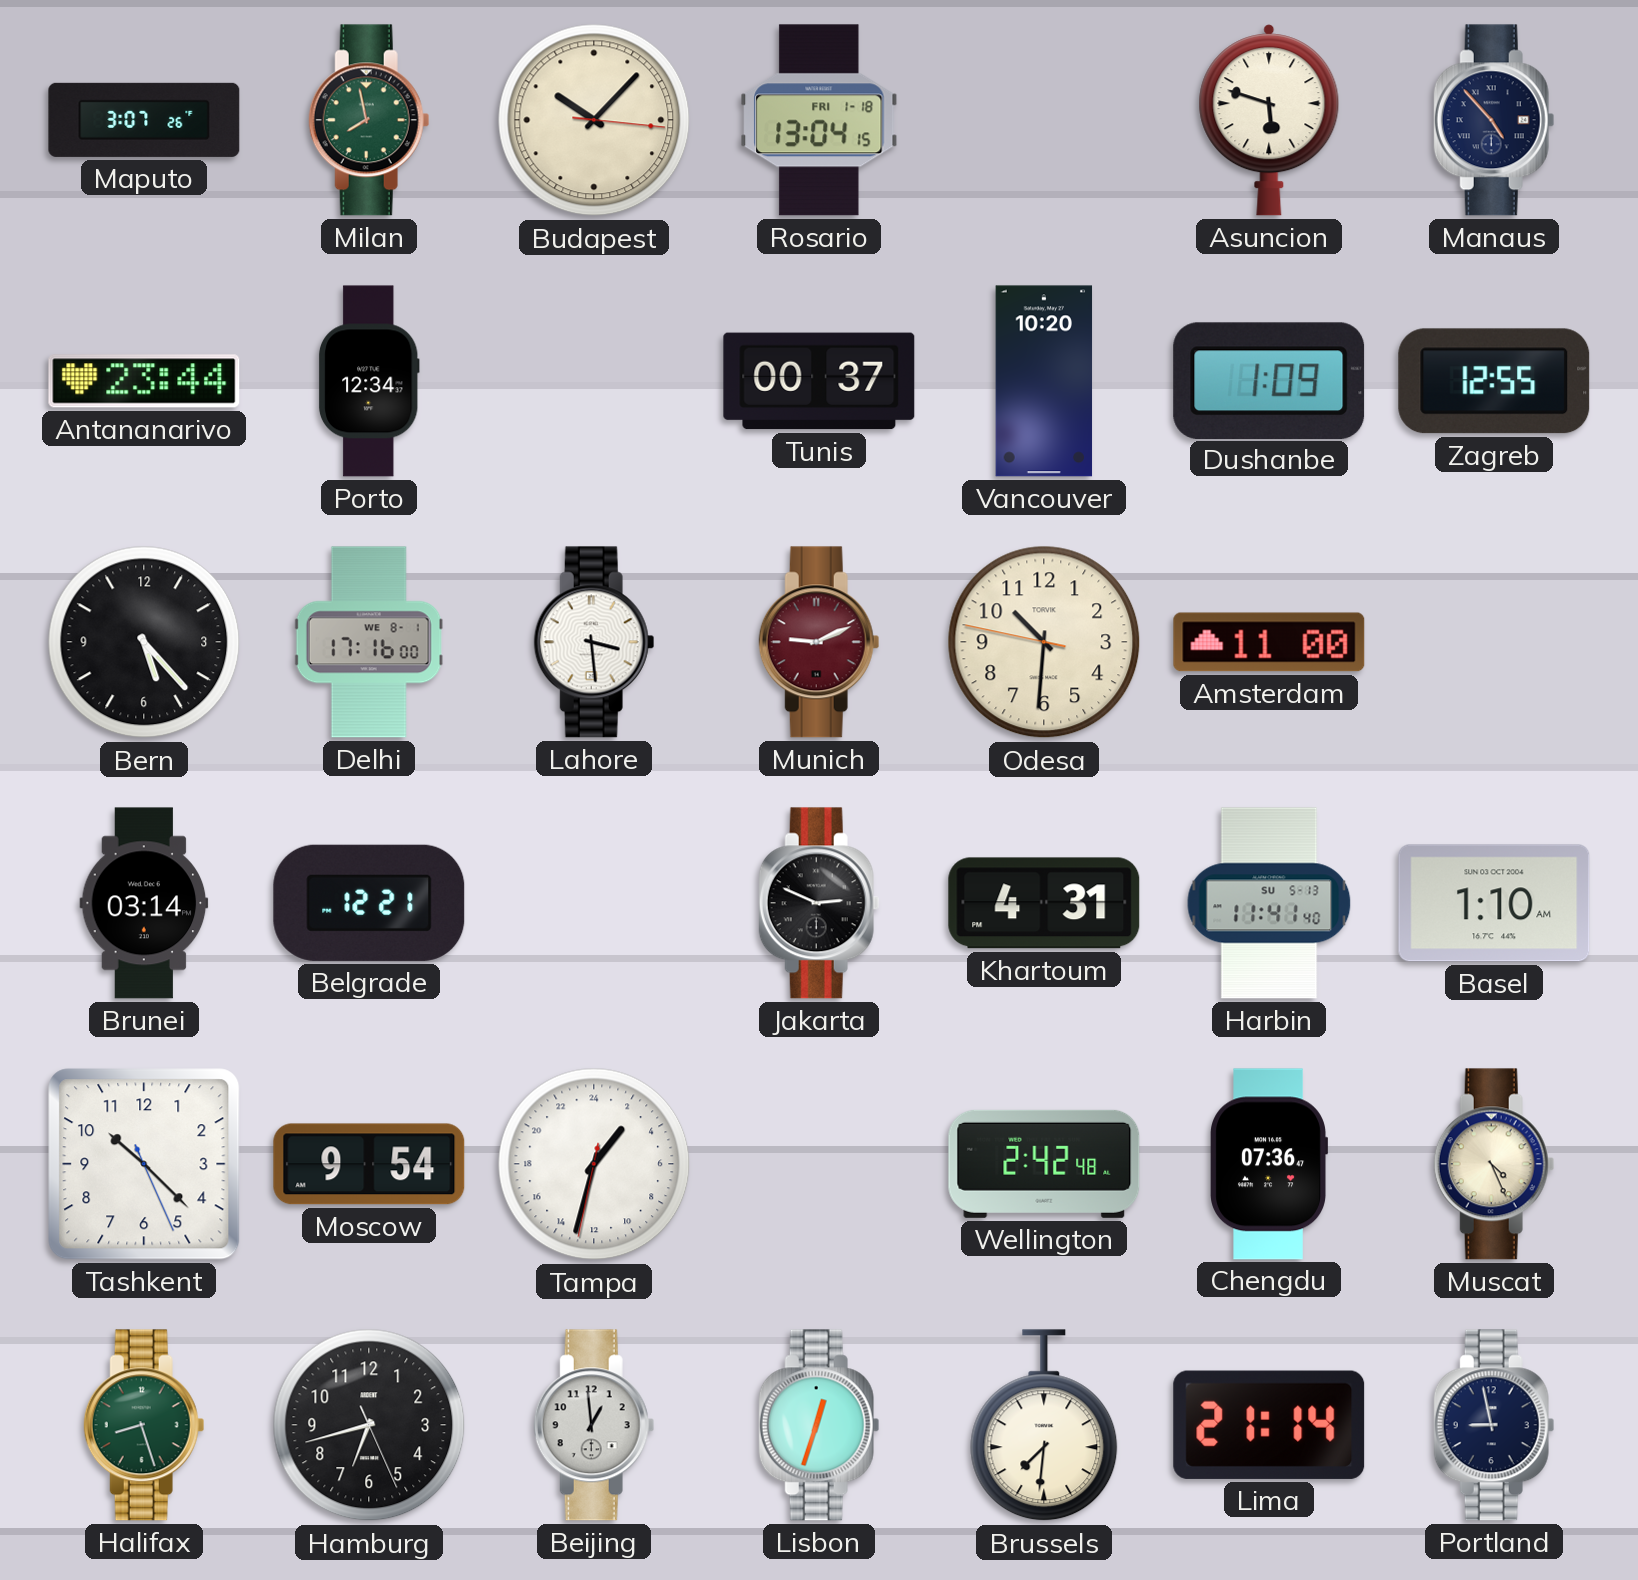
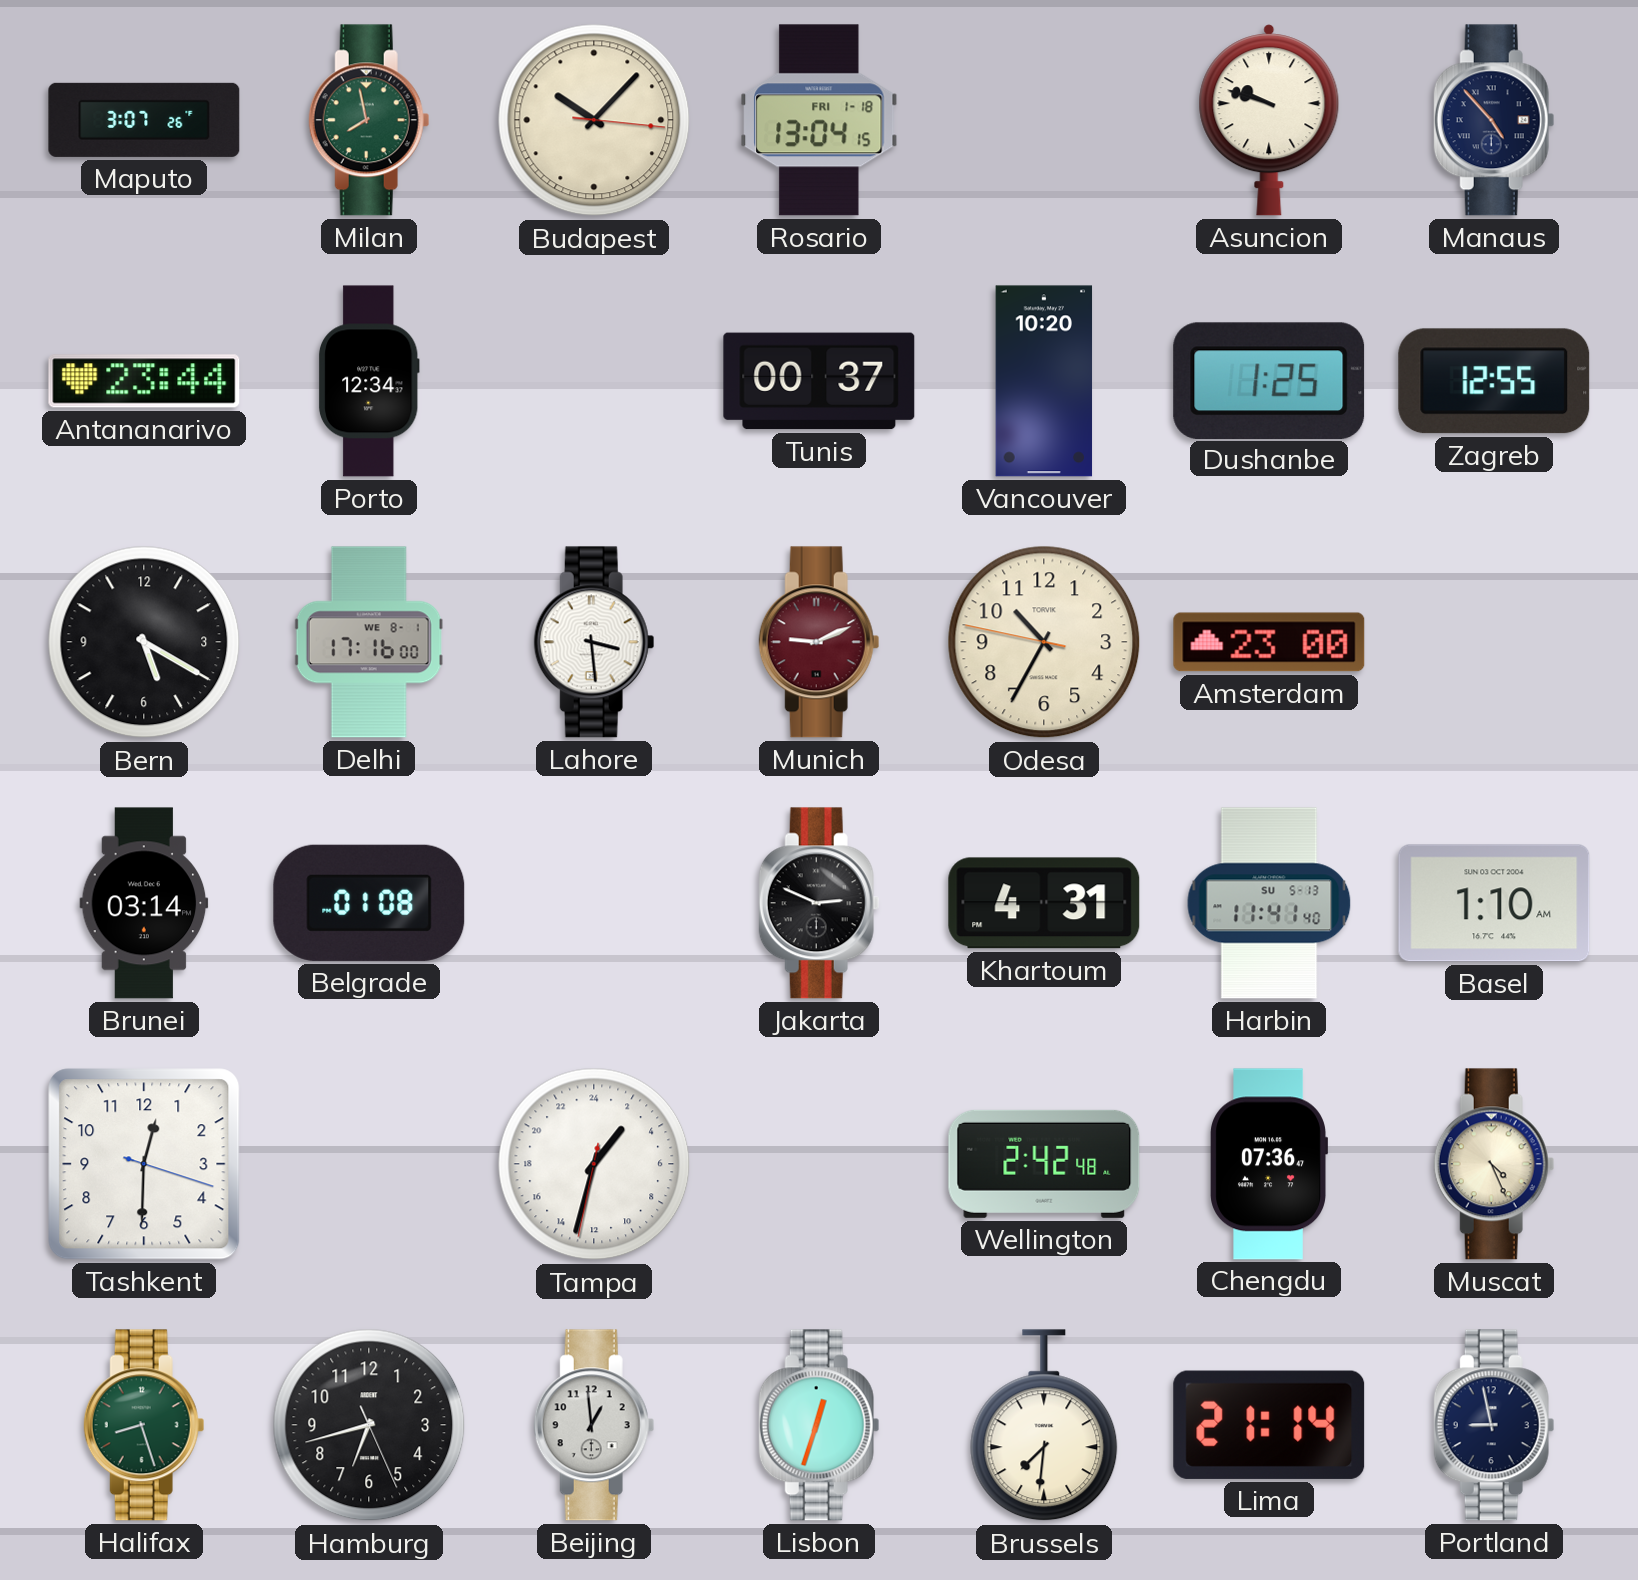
Asuncion: 5:48 -> 9:48 (1269, 120)
Dushanbe: 1:09 -> 1:25 (1269, 380)
Bern: 5:23 -> 5:20 (144, 642)
Odesa: 10:30 -> 10:34 (1044, 642)
Amsterdam: 11:00 -> 23:00 (1269, 642)
Belgrade: 12:21 -> 01:08 (369, 903)
Tashkent: 10:22 -> 12:30 (144, 1164)
Moscow: 9:54 -> none (369, 1164)
